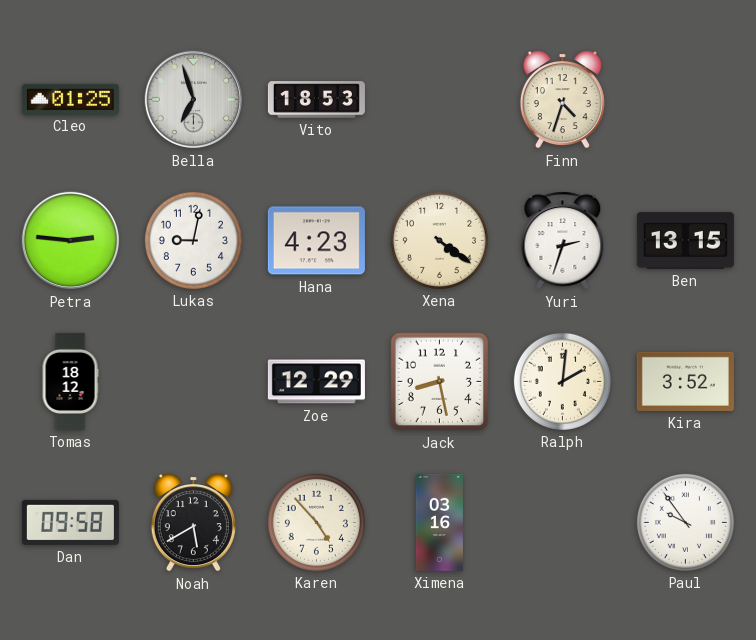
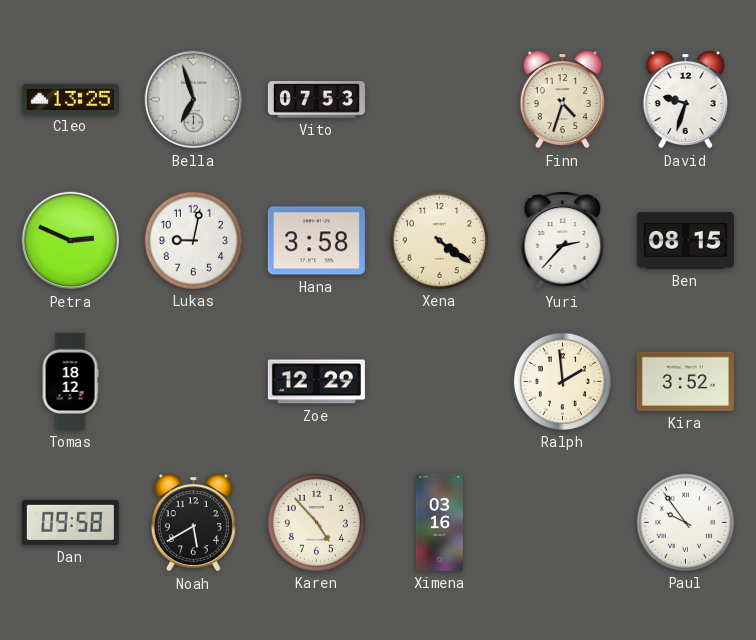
Cleo: 01:25 -> 13:25 (70, 99)
Vito: 18:53 -> 07:53 (316, 100)
David: none -> 9:33 (685, 100)
Petra: 2:46 -> 2:49 (71, 241)
Hana: 4:23 -> 3:58 (316, 241)
Yuri: 2:33 -> 2:37 (563, 241)
Ben: 13:15 -> 08:15 (685, 241)
Jack: 8:28 -> none (440, 382)
Ralph: 2:01 -> 1:59 (562, 381)
